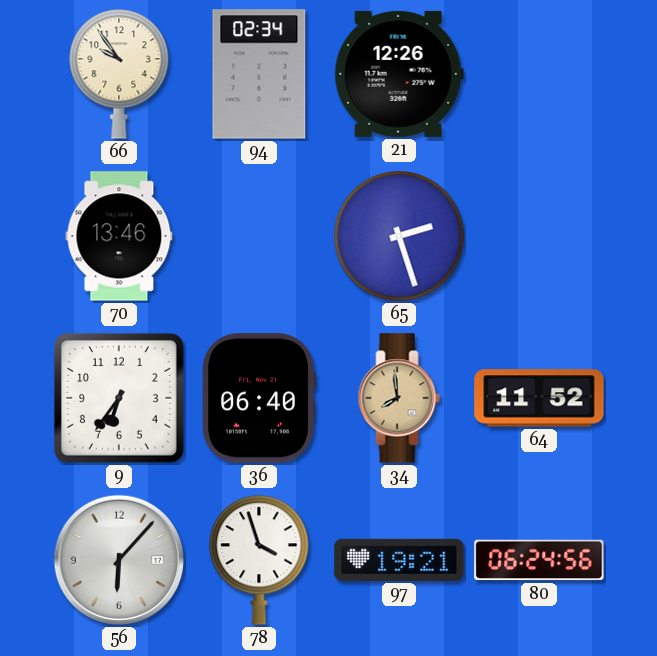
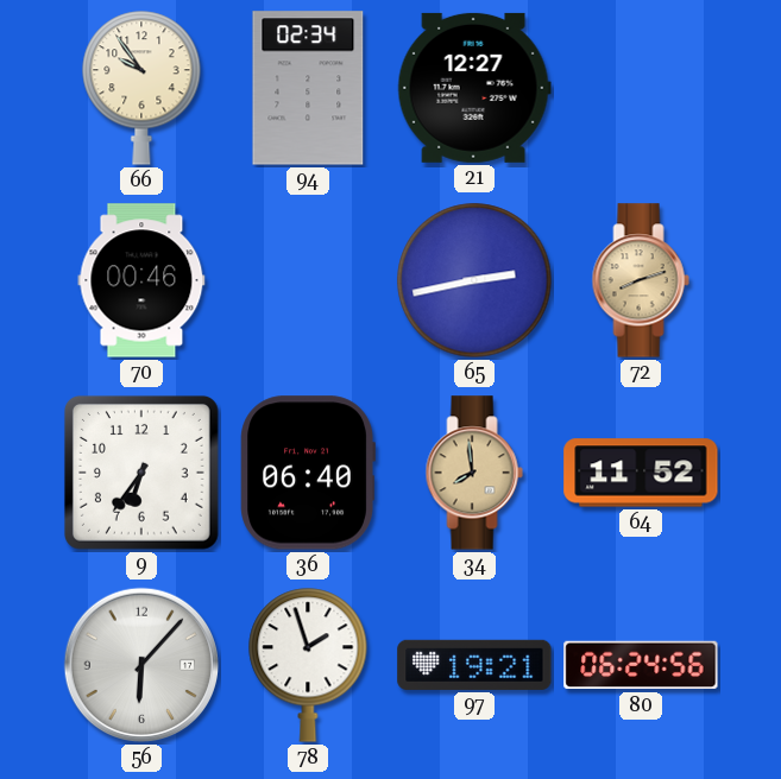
21: 12:26 -> 12:27 (474, 88)
70: 13:46 -> 00:46 (141, 280)
65: 2:27 -> 2:43 (474, 280)
72: none -> 8:12 (641, 280)
78: 3:57 -> 1:57 (308, 665)
